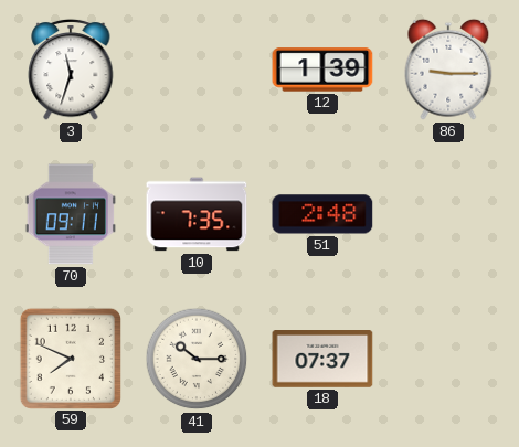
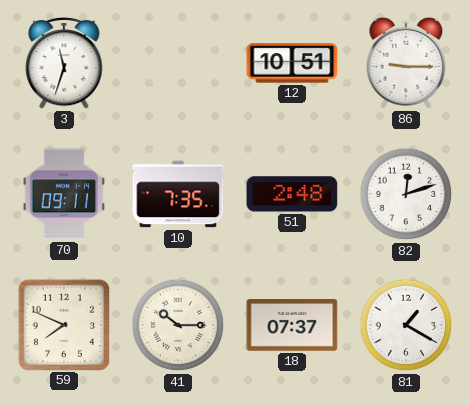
12: 1:39 -> 10:51 (292, 63)
82: none -> 12:12 (406, 194)
81: none -> 1:20 (406, 325)
